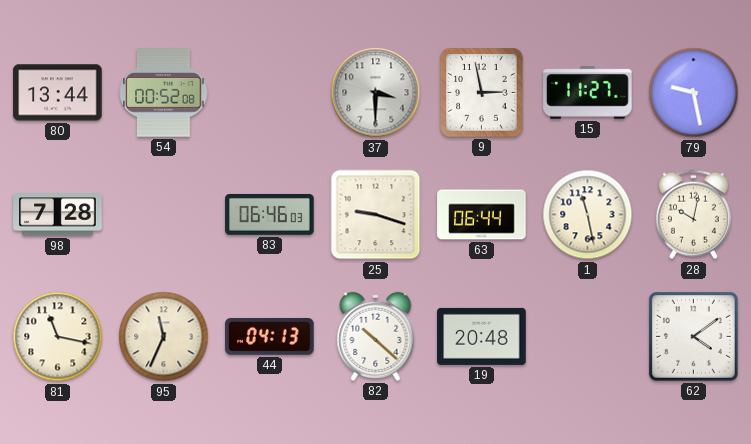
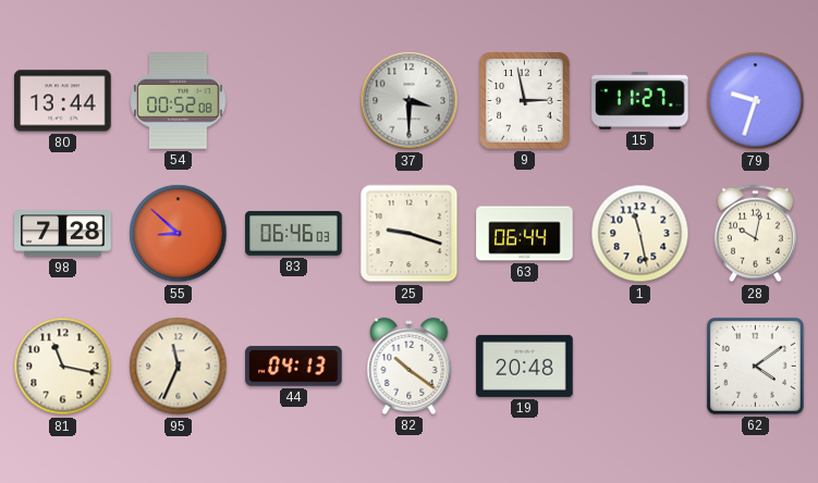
79: 9:28 -> 9:33 (756, 101)
55: none -> 8:52 (179, 234)
82: 10:22 -> 10:21 (410, 366)
